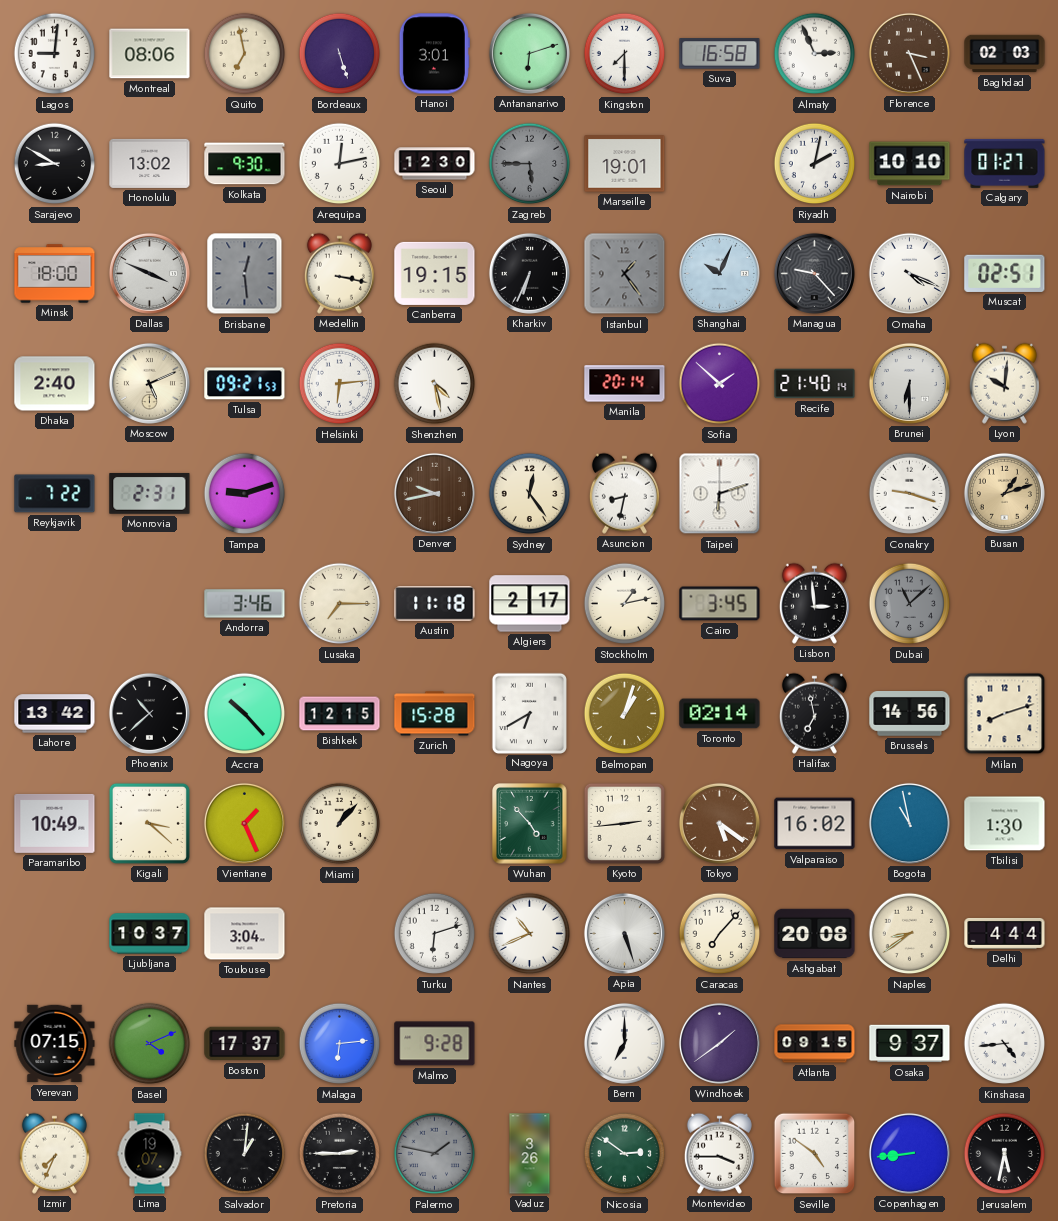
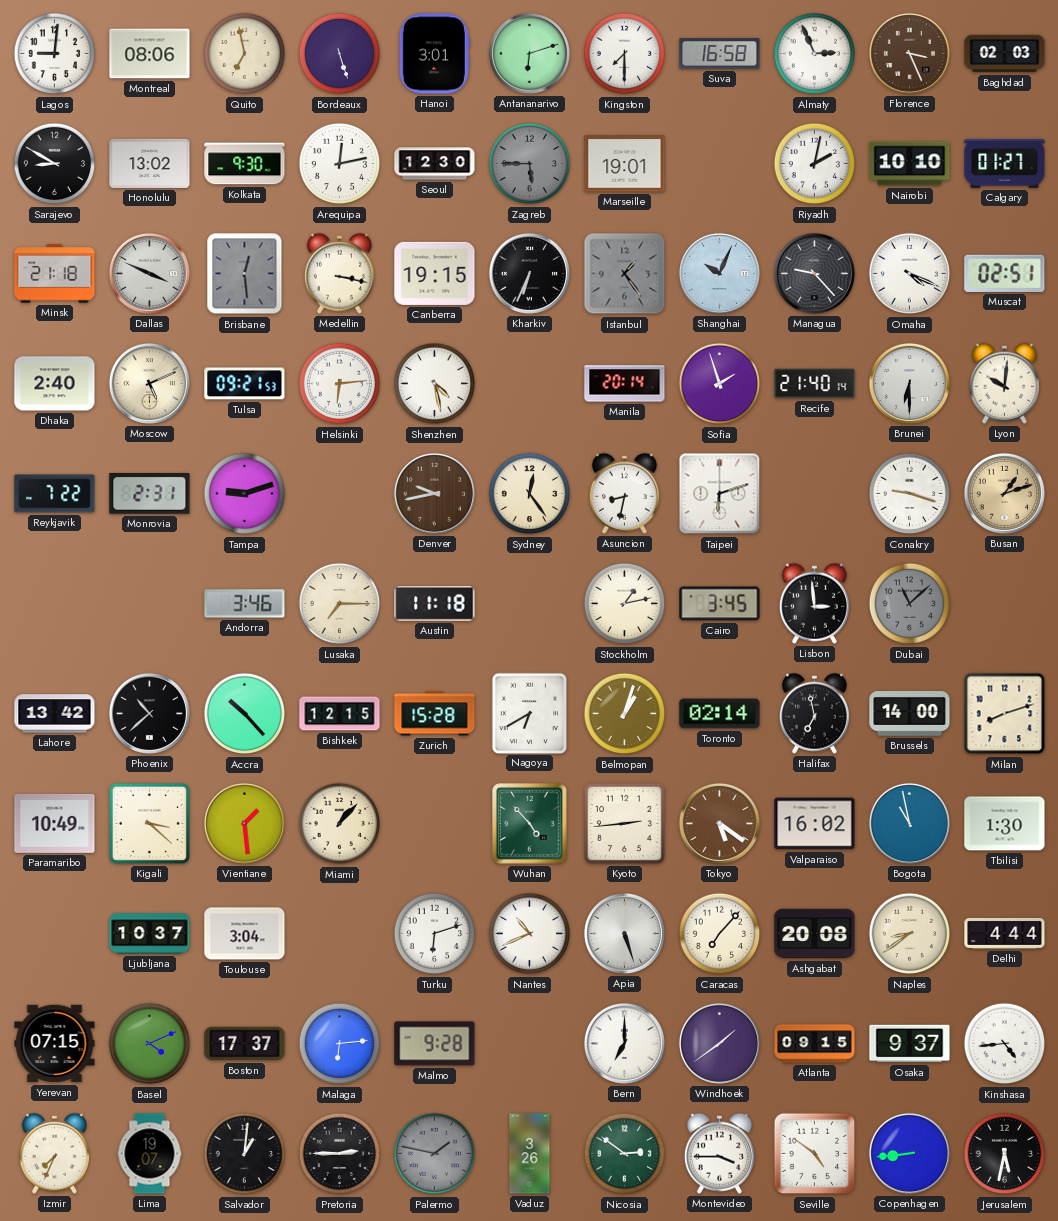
Minsk: 18:00 -> 21:18 (55, 274)
Sofia: 1:52 -> 1:57 (720, 384)
Algiers: 2:17 -> none (530, 604)
Brussels: 14:56 -> 14:00 (910, 714)
Vientiane: 1:26 -> 1:29 (244, 823)
